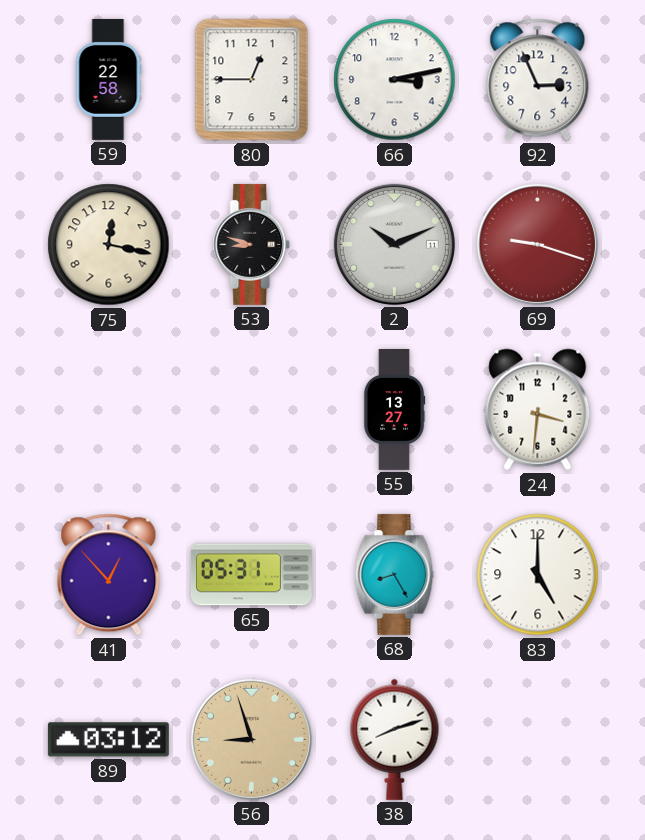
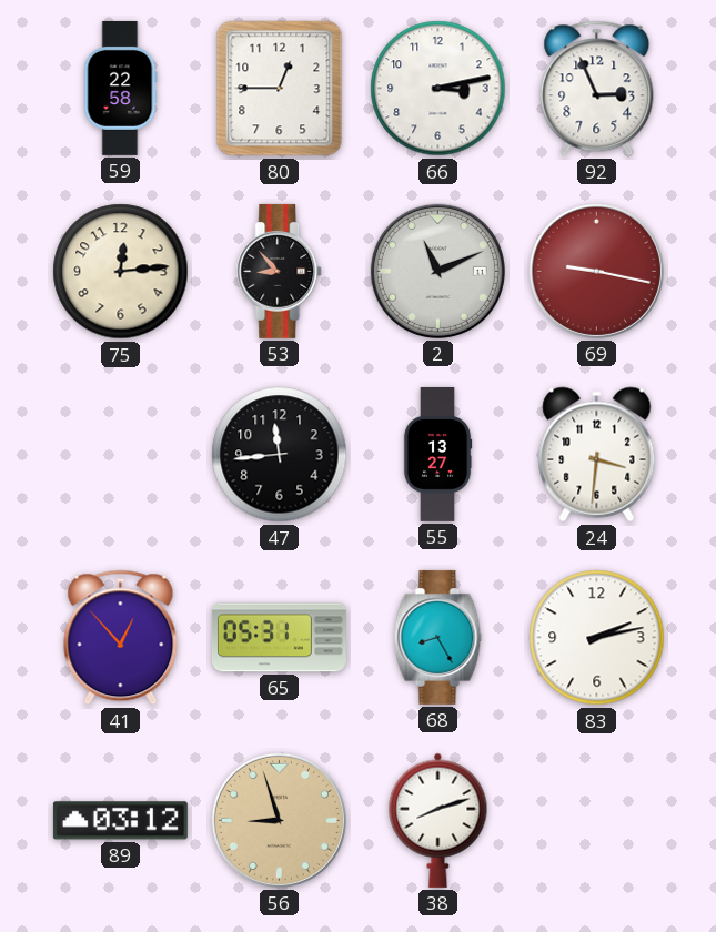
75: 12:17 -> 12:14 (121, 272)
53: 8:48 -> 8:53 (280, 271)
2: 10:11 -> 11:11 (437, 271)
69: 9:18 -> 9:17 (596, 271)
47: none -> 11:44 (280, 455)
83: 5:00 -> 2:13 (597, 638)
